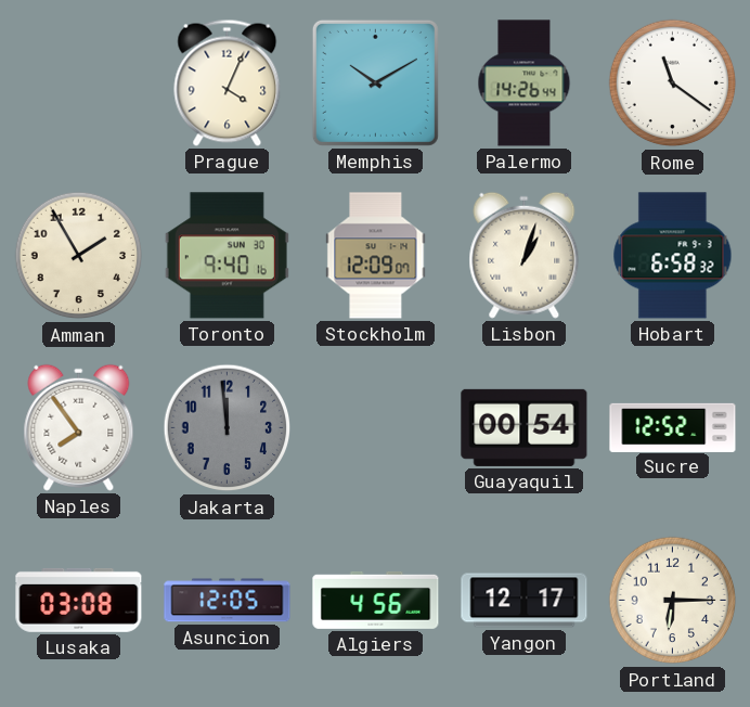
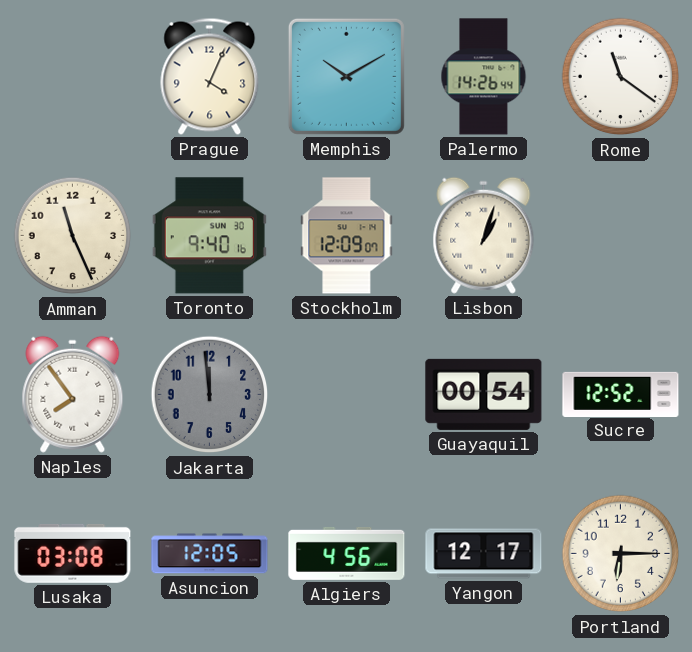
Amman: 1:55 -> 11:26 (73, 236)
Hobart: 6:58 -> none (673, 256)
